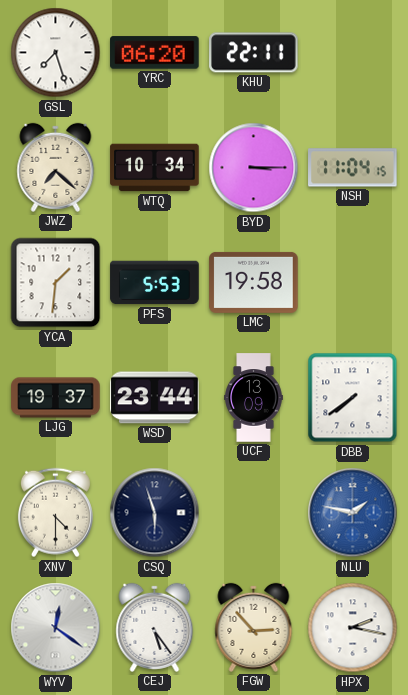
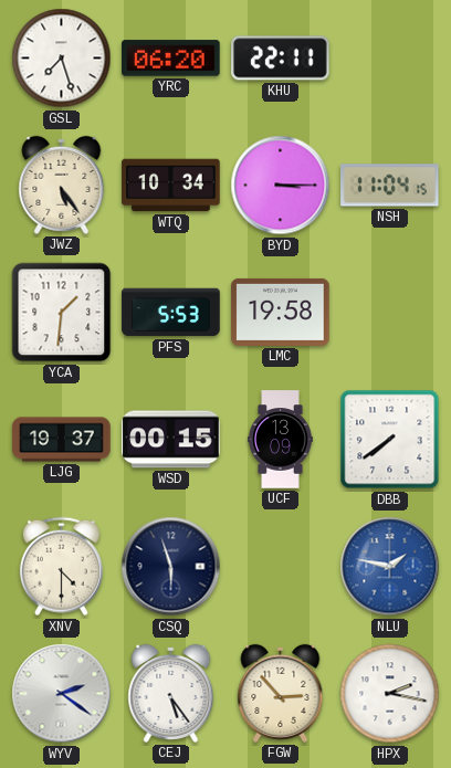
JWZ: 7:22 -> 5:24 (62, 185)
WSD: 23:44 -> 00:15 (171, 440)
WYV: 12:21 -> 2:21 (62, 694)
